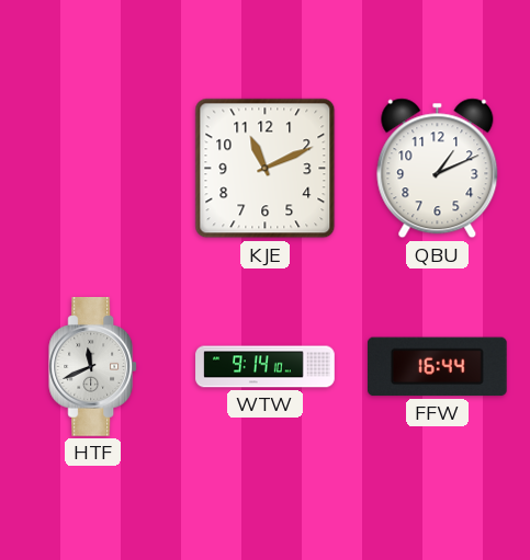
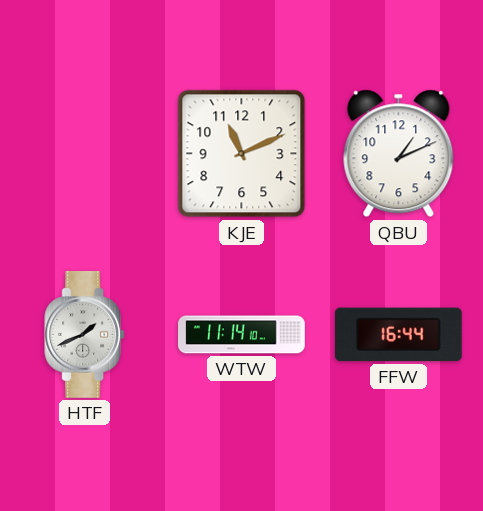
HTF: 11:41 -> 1:41 (85, 335)
WTW: 9:14 -> 11:14 (242, 335)
